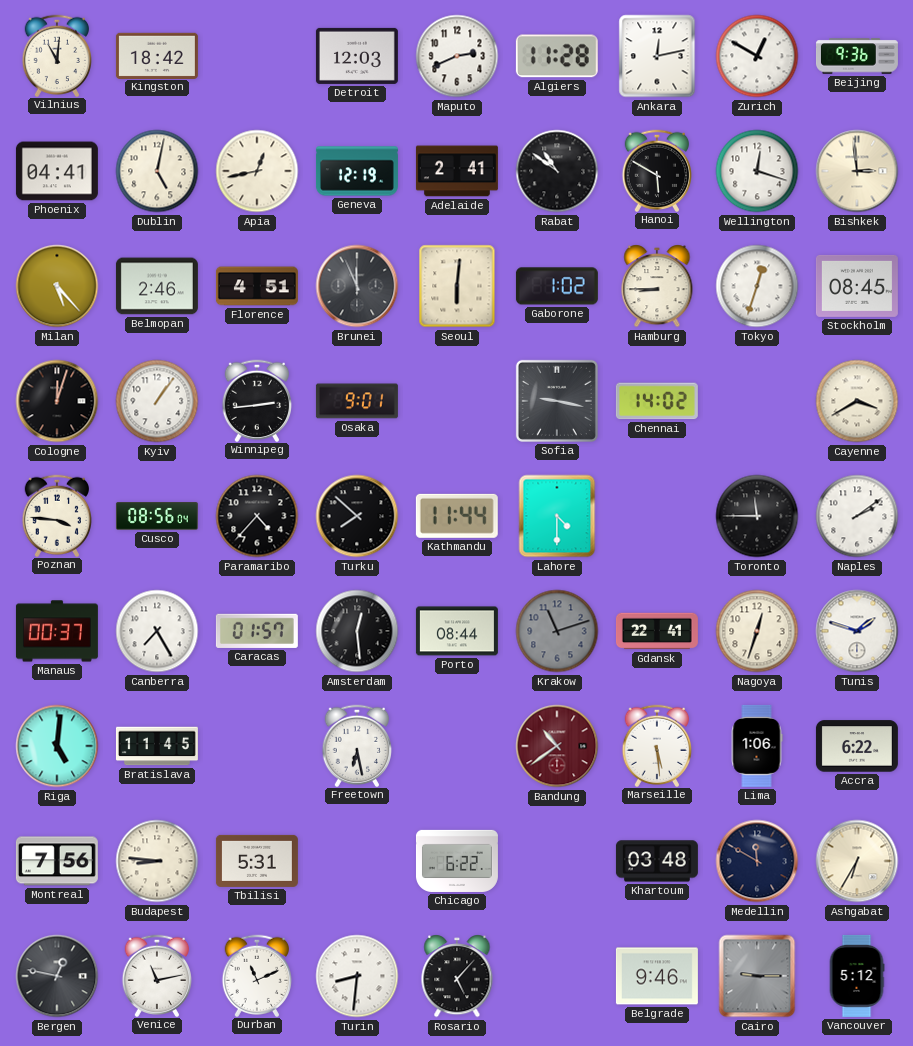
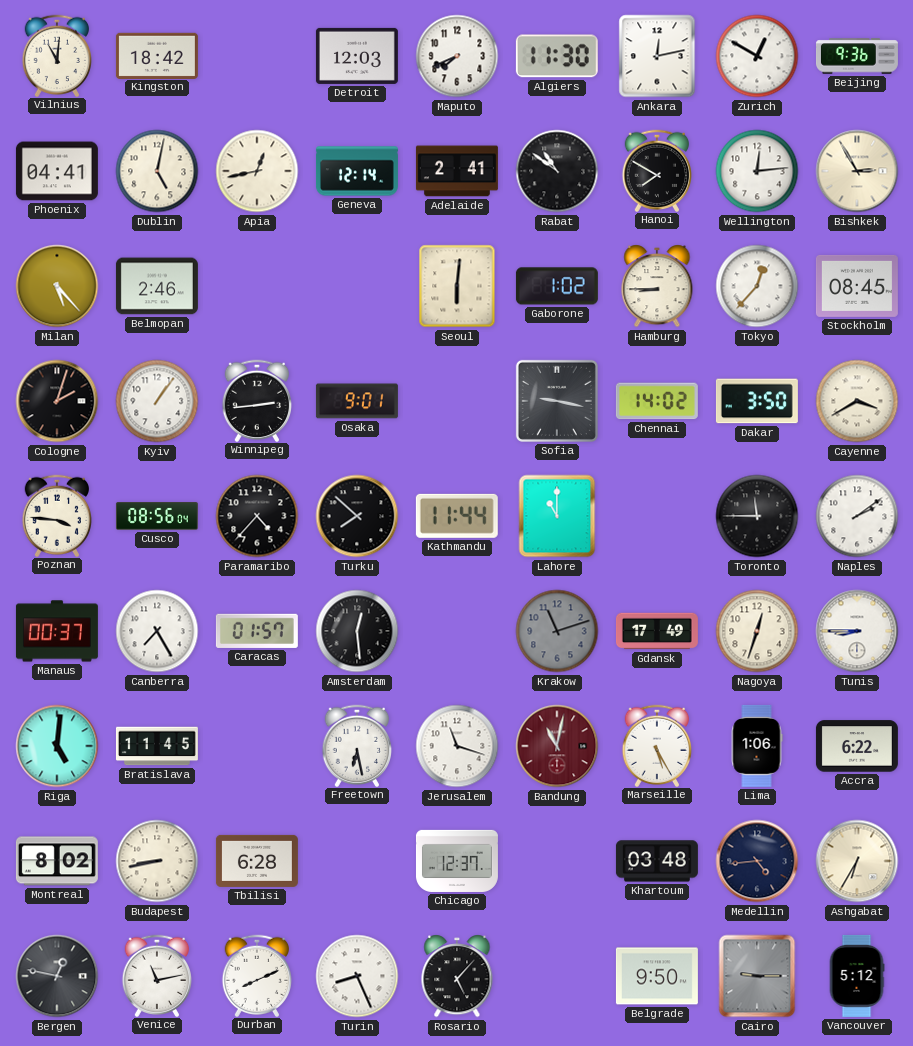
Maputo: 2:41 -> 7:41 (457, 56)
Algiers: 11:28 -> 11:30 (557, 56)
Geneva: 12:19 -> 12:14 (357, 171)
Hanoi: 5:50 -> 7:50 (657, 170)
Wellington: 12:18 -> 12:14 (757, 171)
Bishkek: 2:59 -> 2:55 (857, 171)
Florence: 4:51 -> none (257, 286)
Brunei: 11:56 -> none (357, 286)
Tokyo: 12:33 -> 12:37 (757, 286)
Cologne: 12:03 -> 2:03 (57, 401)
Dakar: none -> 3:50 (757, 401)
Lahore: 4:30 -> 11:00 (557, 516)
Porto: 08:44 -> none (457, 631)
Gdansk: 22:41 -> 17:49 (657, 631)
Tunis: 1:48 -> 8:45 (857, 631)
Jerusalem: none -> 11:18 (457, 746)
Bandung: 10:39 -> 11:02 (557, 746)
Marseille: 5:29 -> 5:25 (657, 745)
Montreal: 7:56 -> 8:02 (57, 861)
Budapest: 8:46 -> 8:43 (157, 861)
Tbilisi: 5:31 -> 6:28 (257, 861)
Chicago: 6:22 -> 12:37 (457, 861)
Medellin: 11:50 -> 4:44 (757, 861)
Durban: 11:11 -> 8:11 (257, 975)
Turin: 8:31 -> 8:26 (357, 976)
Belgrade: 9:46 -> 9:50 (657, 976)
